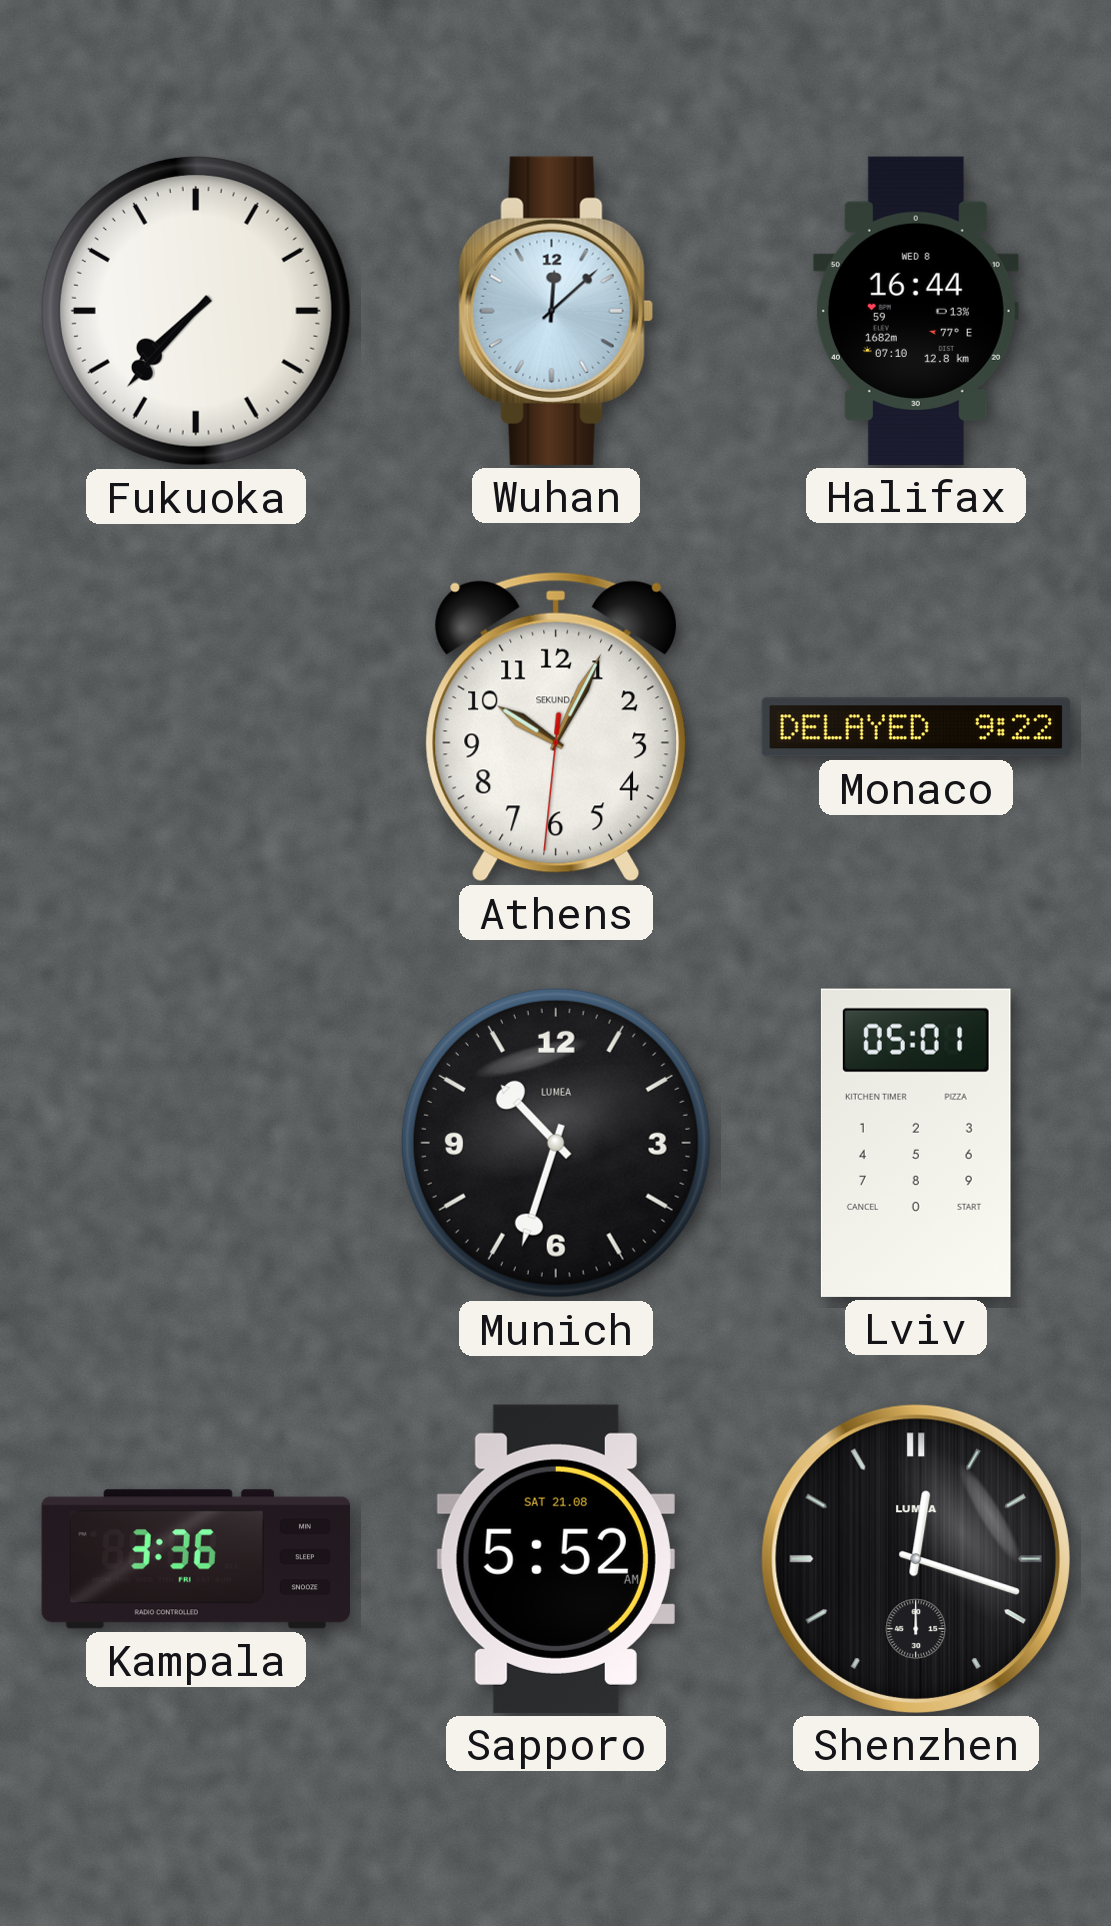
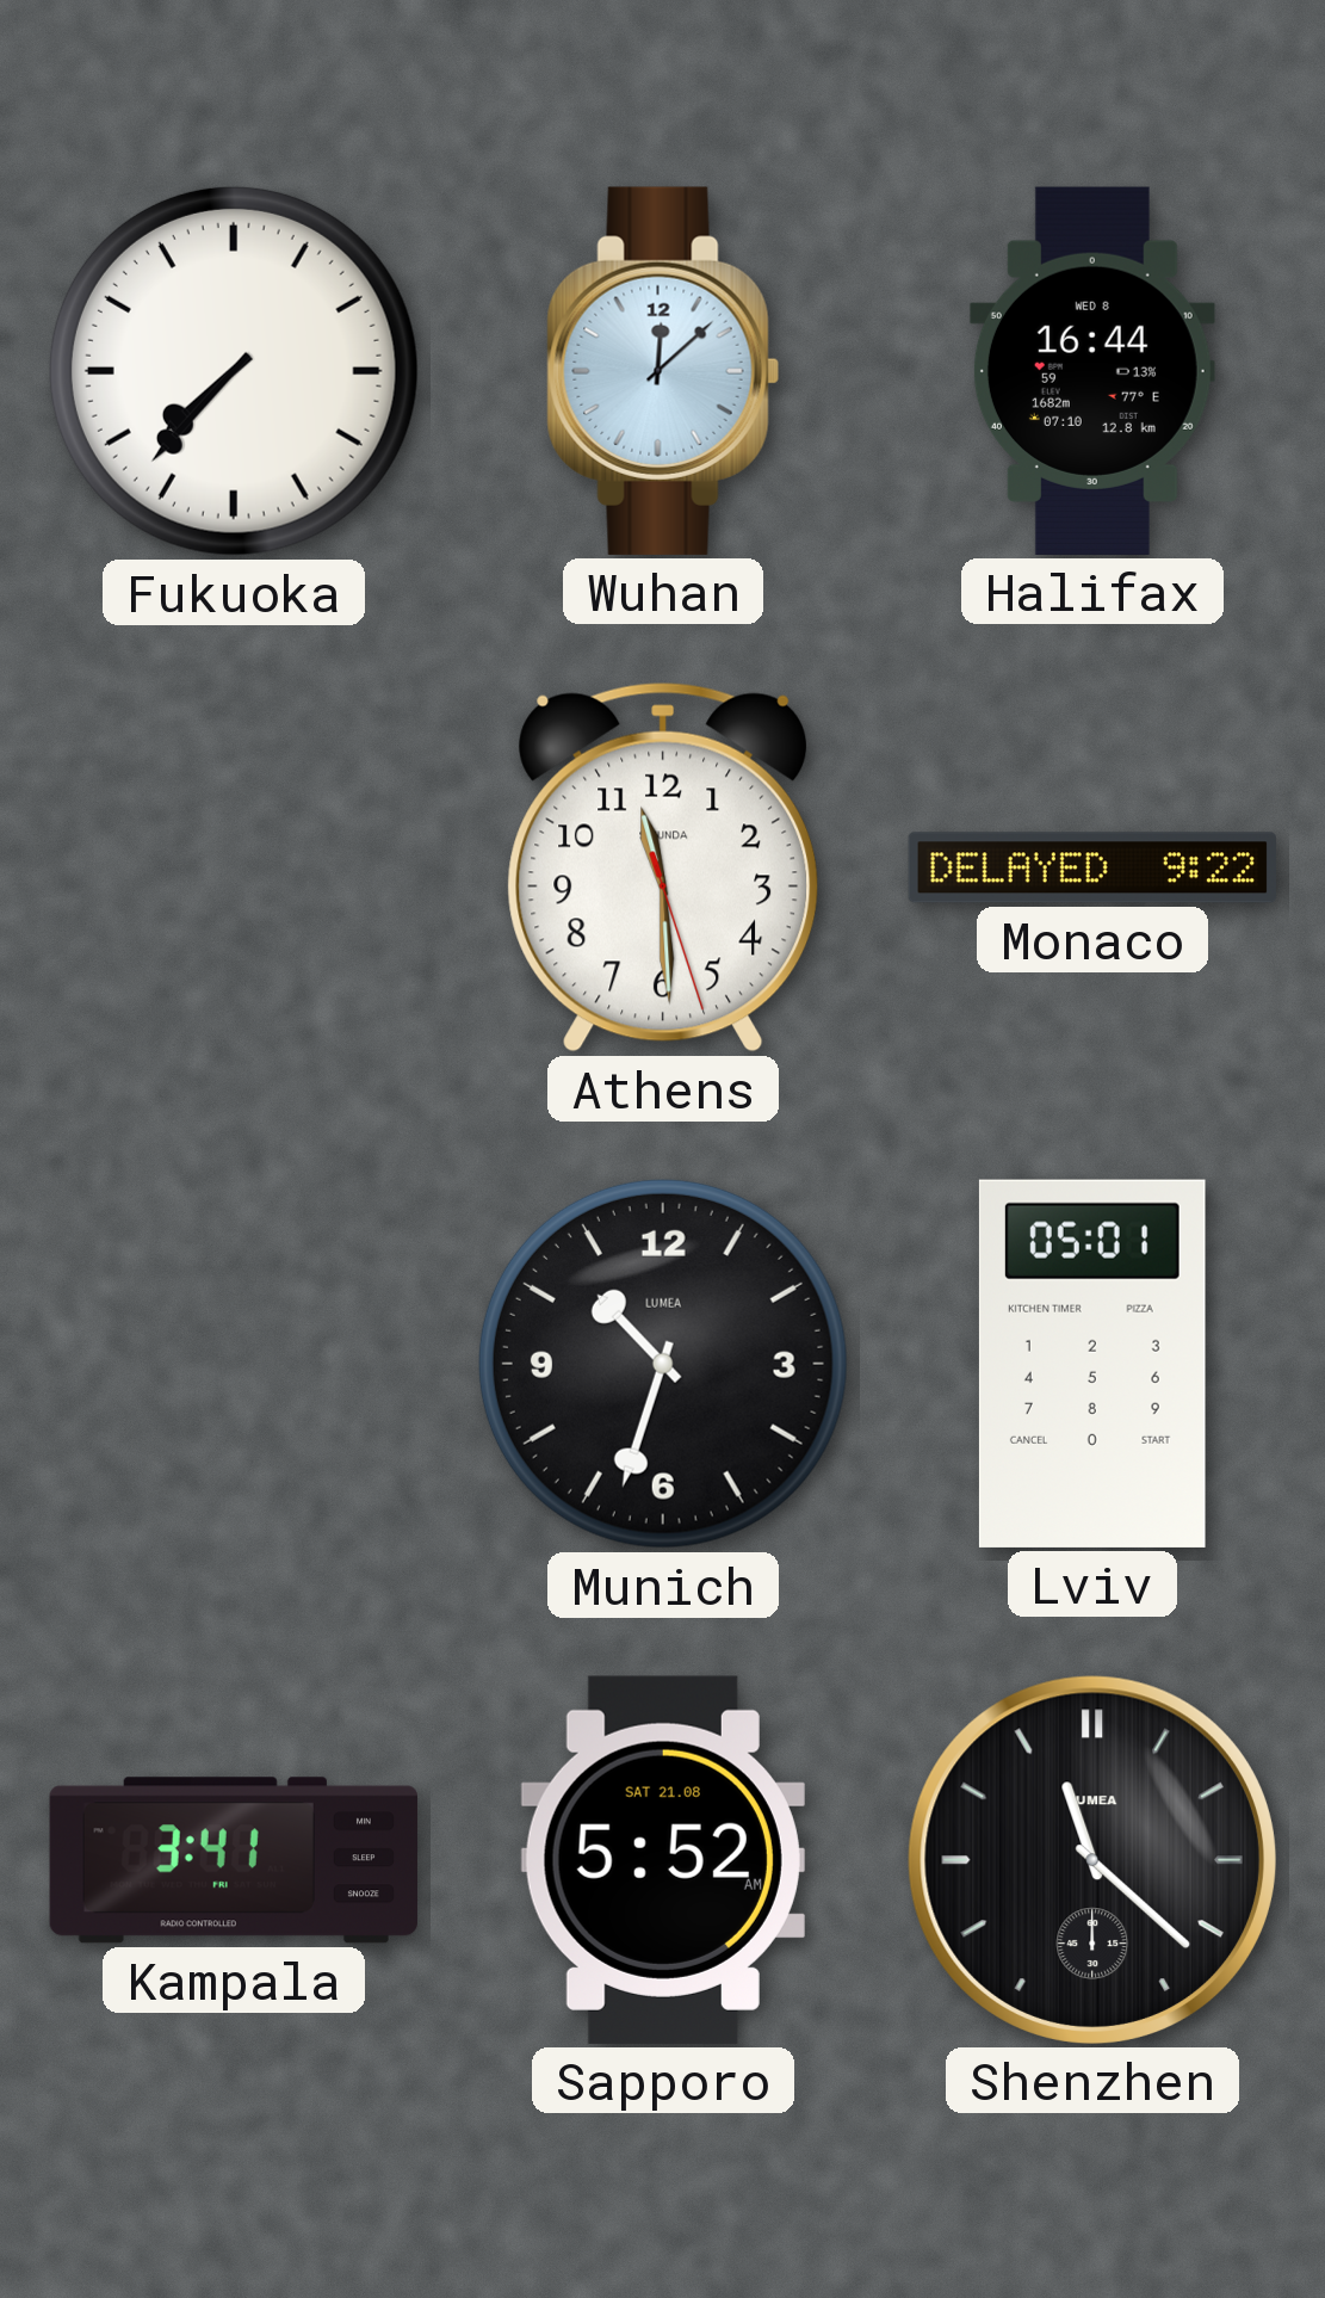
Athens: 10:04 -> 11:29 (663, 867)
Kampala: 3:36 -> 3:41 (234, 1860)
Shenzhen: 12:18 -> 11:22 (1092, 1860)
